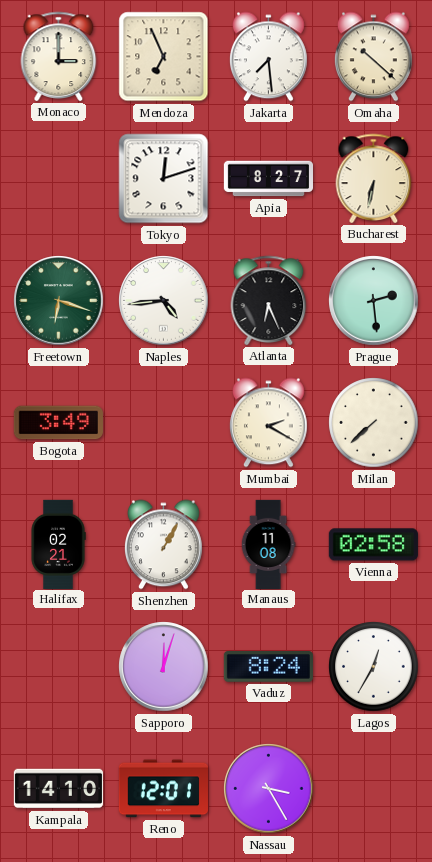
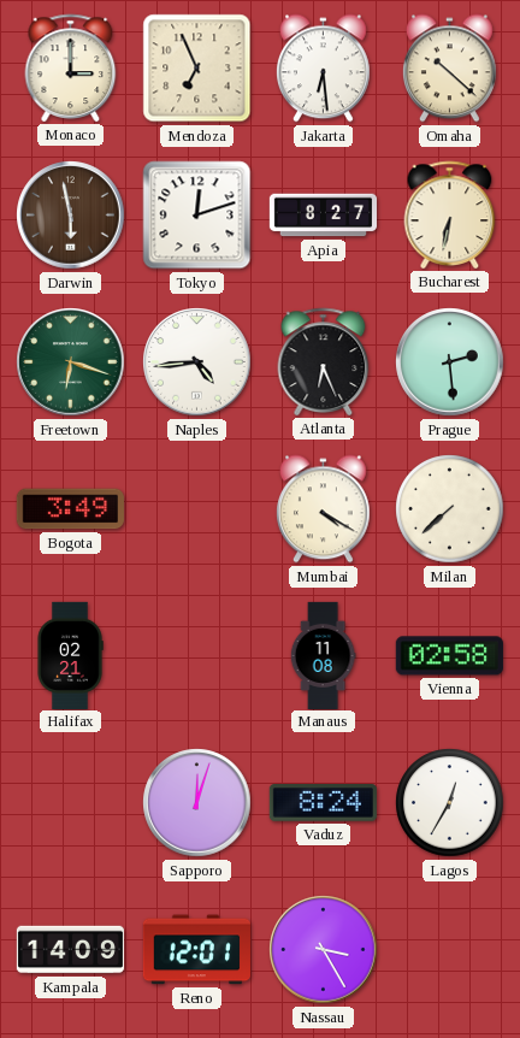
Jakarta: 7:29 -> 6:29 (323, 69)
Darwin: none -> 5:58 (71, 216)
Mumbai: 2:20 -> 4:20 (323, 509)
Shenzhen: 1:05 -> none (163, 545)
Kampala: 14:10 -> 14:09 (70, 950)
